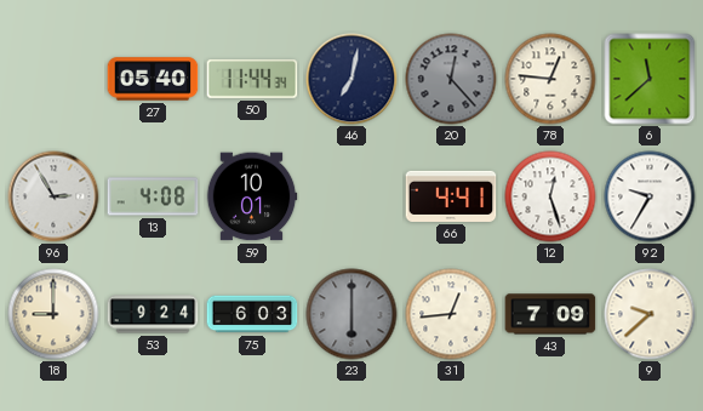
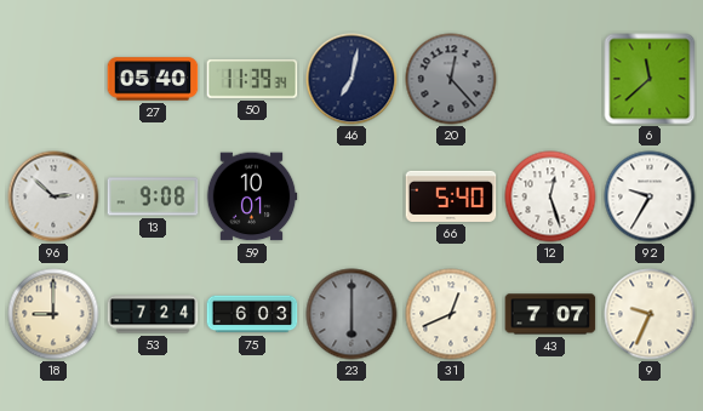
50: 11:44 -> 11:39 (252, 79)
78: 12:46 -> none (550, 79)
96: 2:55 -> 2:52 (53, 196)
13: 4:08 -> 9:08 (153, 196)
66: 4:41 -> 5:40 (451, 196)
53: 9:24 -> 7:24 (153, 314)
31: 12:44 -> 12:41 (451, 314)
43: 7:09 -> 7:07 (550, 314)
9: 9:38 -> 9:34 (650, 314)
